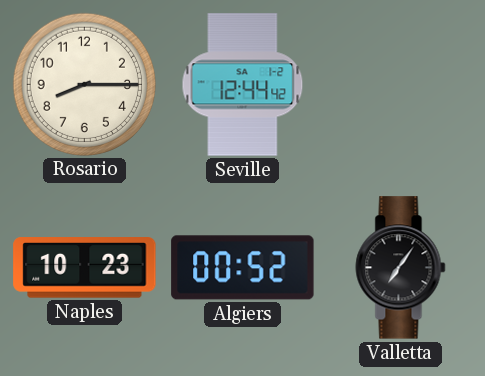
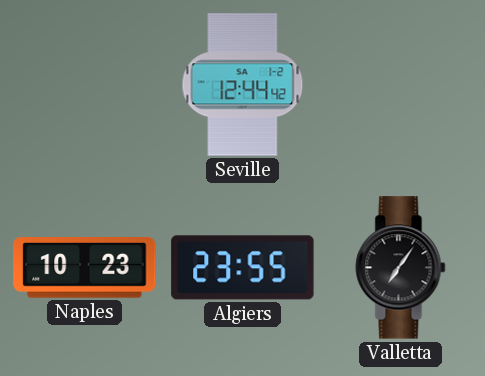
Rosario: 8:15 -> none (84, 84)
Algiers: 00:52 -> 23:55 (243, 268)
